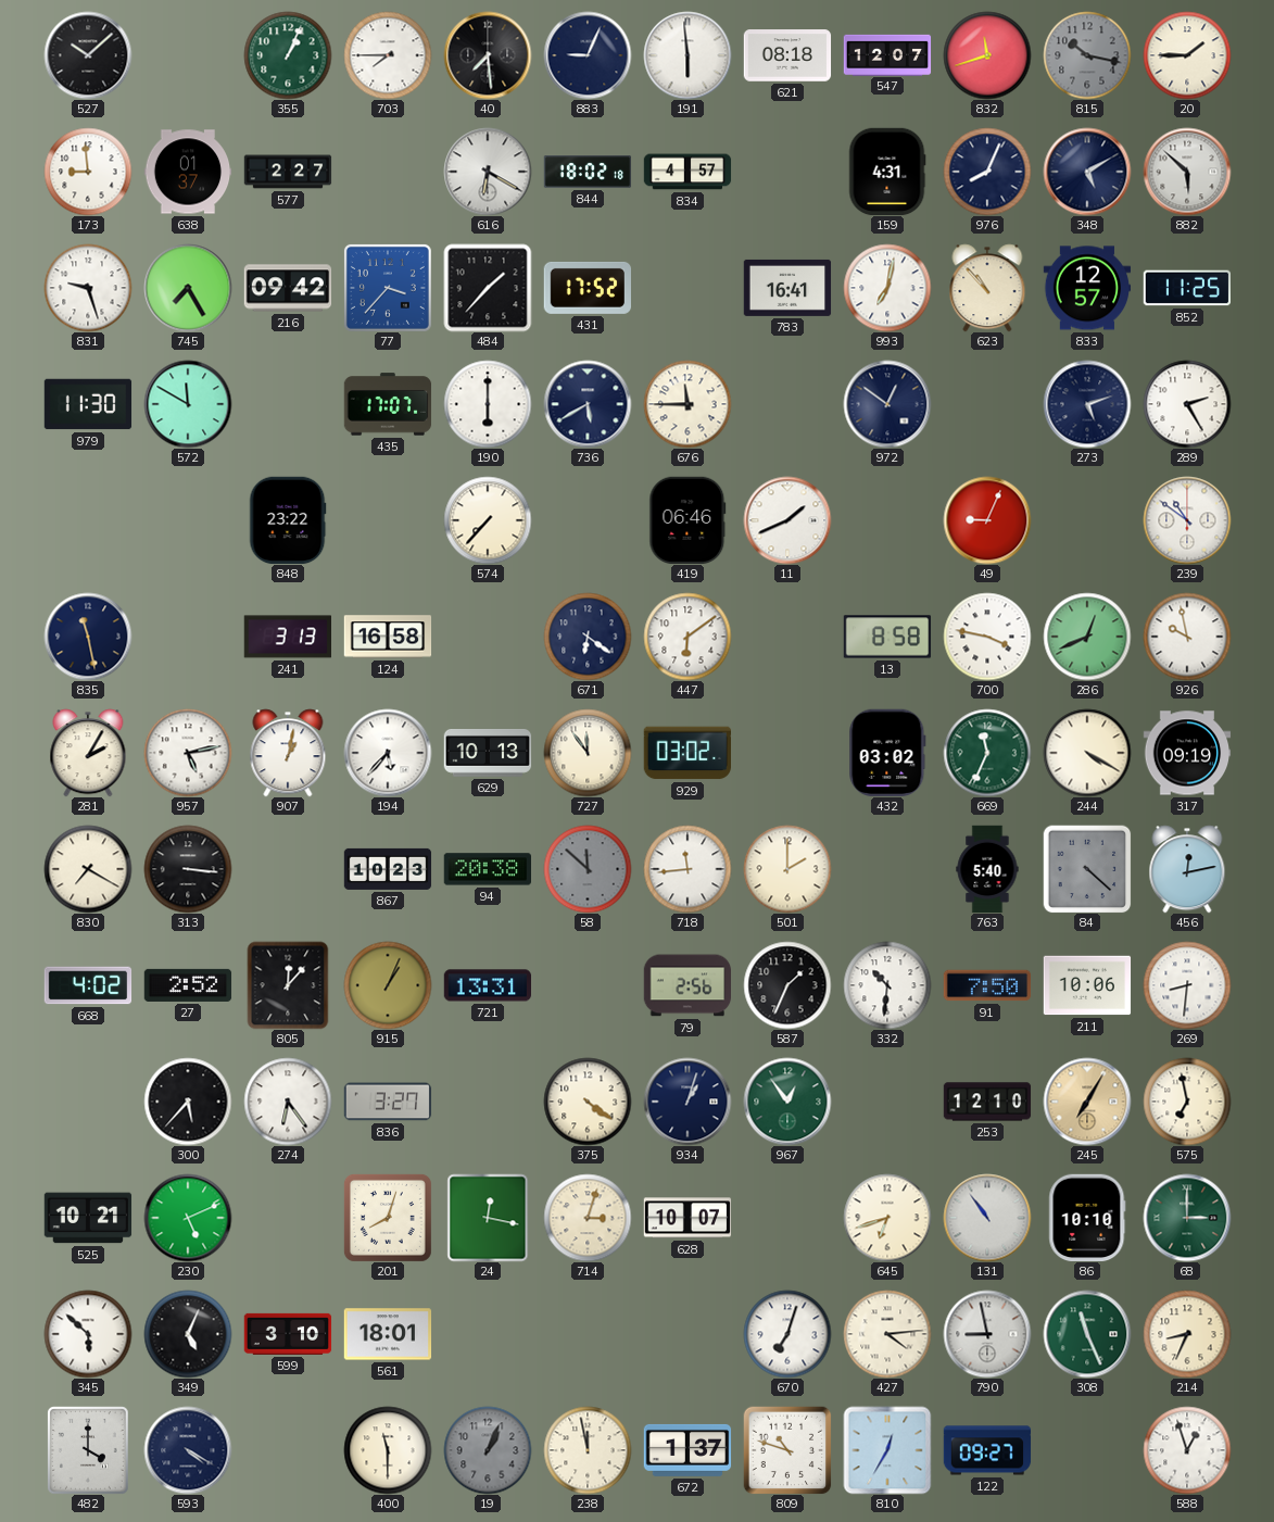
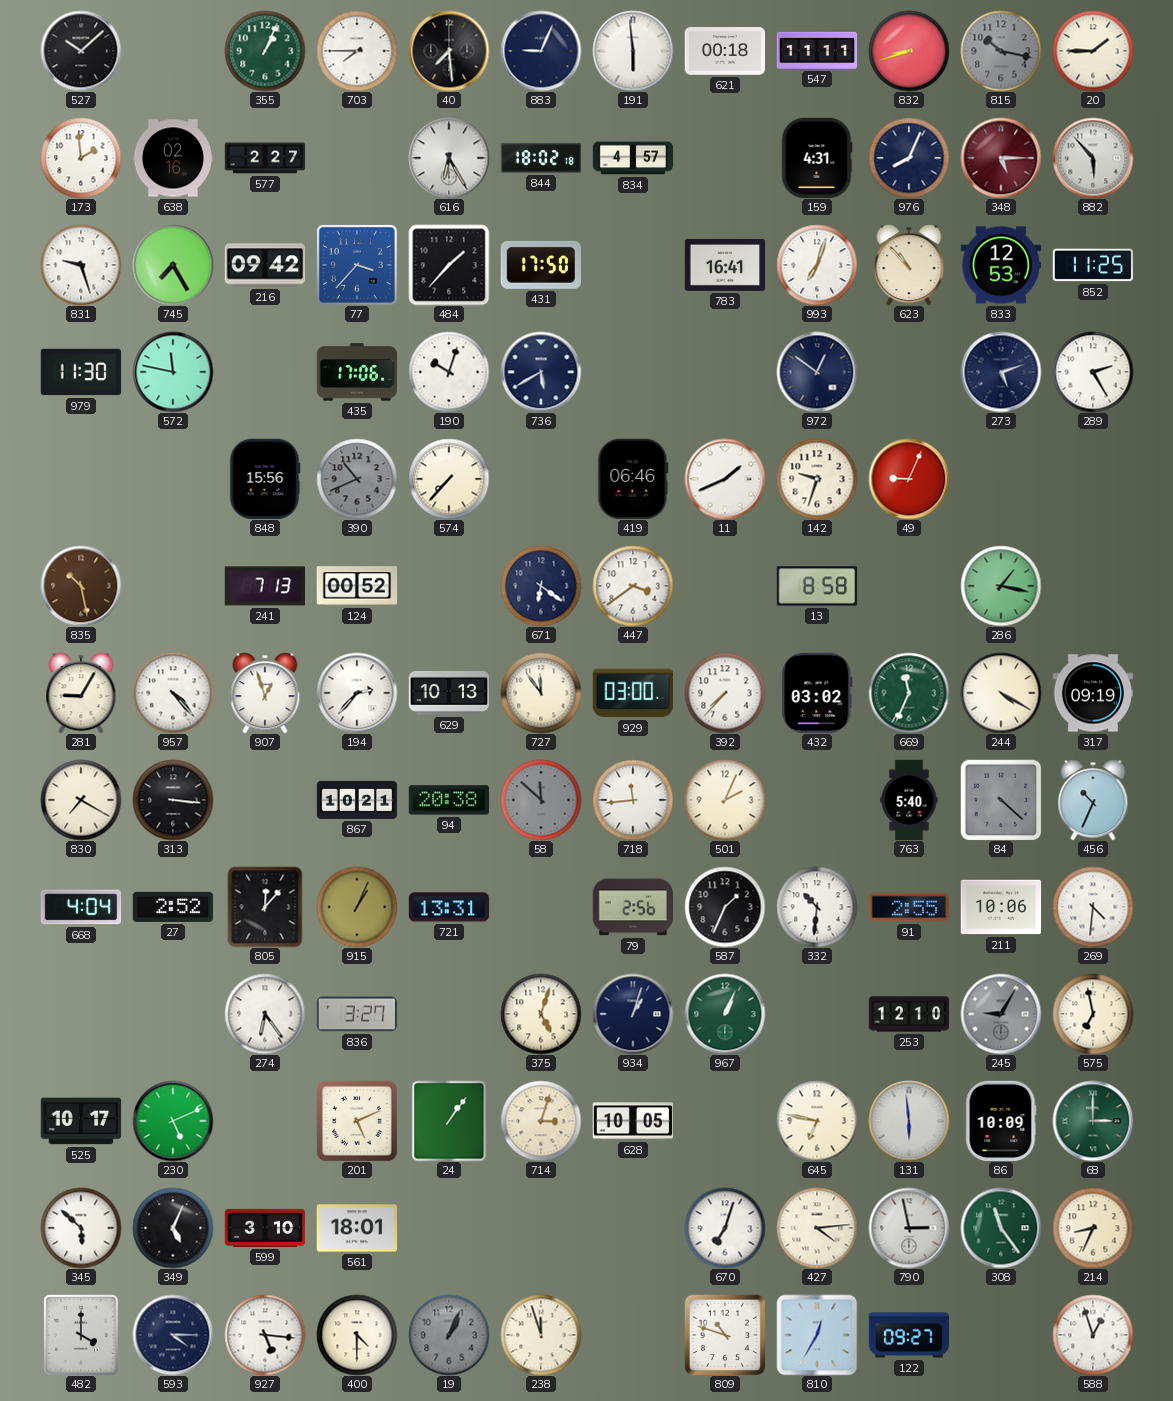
621: 08:18 -> 00:18 (725, 51)
547: 12:07 -> 11:11 (817, 50)
832: 11:42 -> 8:42 (909, 51)
173: 8:59 -> 1:59 (81, 158)
638: 01:37 -> 02:16 (173, 158)
616: 6:20 -> 6:25 (449, 158)
348: 5:10 -> 5:15 (1001, 158)
348 dial: navy -> burgundy (1001, 158)
882: 5:52 -> 5:53 (1093, 158)
431: 17:52 -> 17:50 (540, 265)
993: 7:02 -> 7:03 (817, 265)
833: 12:57 -> 12:53 (1001, 265)
572: 11:50 -> 11:47 (173, 372)
435: 17:07 -> 17:06 (357, 372)
190: 6:00 -> 10:03 (449, 372)
676: 11:45 -> none (688, 404)
848: 23:22 -> 15:56 (265, 479)
390: none -> 10:41 (357, 479)
142: none -> 9:33 (817, 479)
239: 10:51 -> none (1187, 520)
835: 11:28 -> 10:28 (81, 586)
835 dial: navy -> brown (81, 586)
241: 3:13 -> 7:13 (264, 586)
124: 16:58 -> 00:52 (357, 586)
447: 6:09 -> 3:39 (633, 586)
700: 3:47 -> none (987, 637)
286: 12:41 -> 1:17 (1001, 586)
926: 9:58 -> none (1187, 637)
281: 2:05 -> 9:05 (81, 693)
957: 5:13 -> 4:23 (173, 693)
907: 1:02 -> 12:57 (265, 693)
194: 5:37 -> 2:37 (357, 693)
929: 03:02 -> 03:00 (632, 693)
392: none -> 7:37 (725, 693)
867: 10:23 -> 10:21 (357, 800)
501: 2:00 -> 2:04 (725, 800)
456: 12:13 -> 10:34 (1093, 800)
668: 4:02 -> 4:04 (81, 907)
91: 7:50 -> 2:55 (909, 907)
269: 8:31 -> 4:31 (1093, 907)
300: 5:37 -> none (188, 1102)
375: 4:21 -> 5:03 (541, 1014)
967: 12:54 -> 1:04 (725, 1014)
245: 7:05 -> 9:05 (1001, 1014)
245 dial: champagne -> grey (1001, 1014)
525: 10:21 -> 10:17 (81, 1121)
201: 8:03 -> 5:11 (357, 1121)
24: 12:17 -> 1:06 (449, 1121)
628: 10:07 -> 10:05 (632, 1121)
645: 6:42 -> 6:47 (817, 1121)
131: 10:54 -> 5:59 (909, 1121)
86: 10:10 -> 10:09 (1001, 1121)
790: 8:58 -> 2:58 (909, 1228)
308: 11:26 -> 11:24 (1001, 1228)
593: 4:20 -> 4:15 (173, 1335)
927: none -> 5:16 (265, 1335)
400: 11:30 -> 4:30 (357, 1335)
238: 11:58 -> 11:57 (541, 1335)
672: 1:37 -> none (688, 1450)
